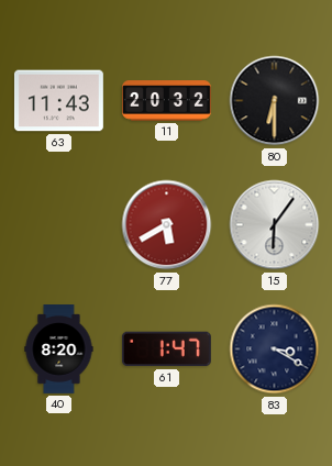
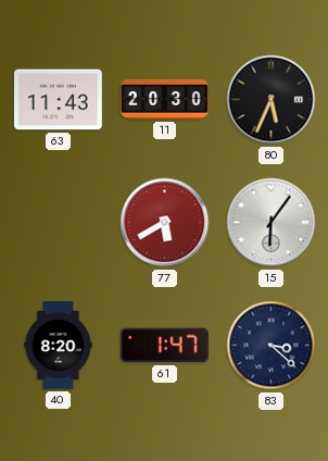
11: 20:32 -> 20:30 (164, 100)
80: 6:30 -> 5:34 (272, 100)
83: 3:20 -> 3:22 (272, 346)
